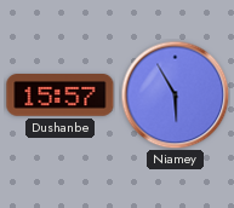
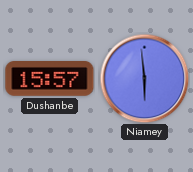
Niamey: 5:55 -> 5:59 (144, 78)
